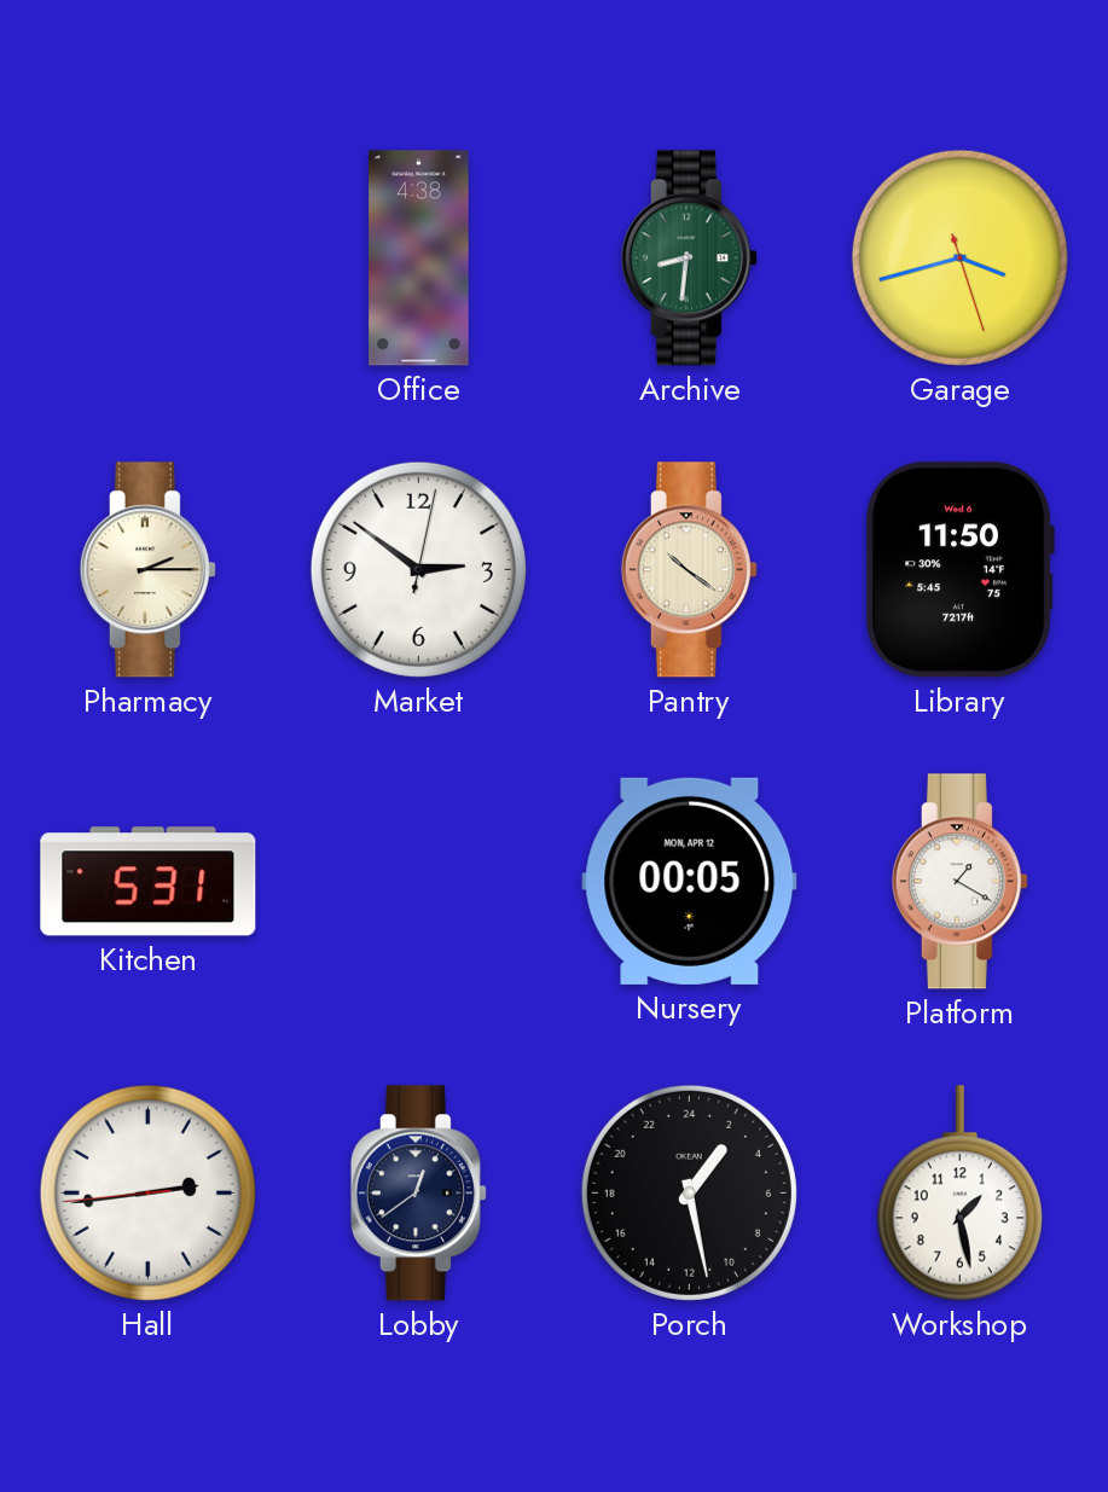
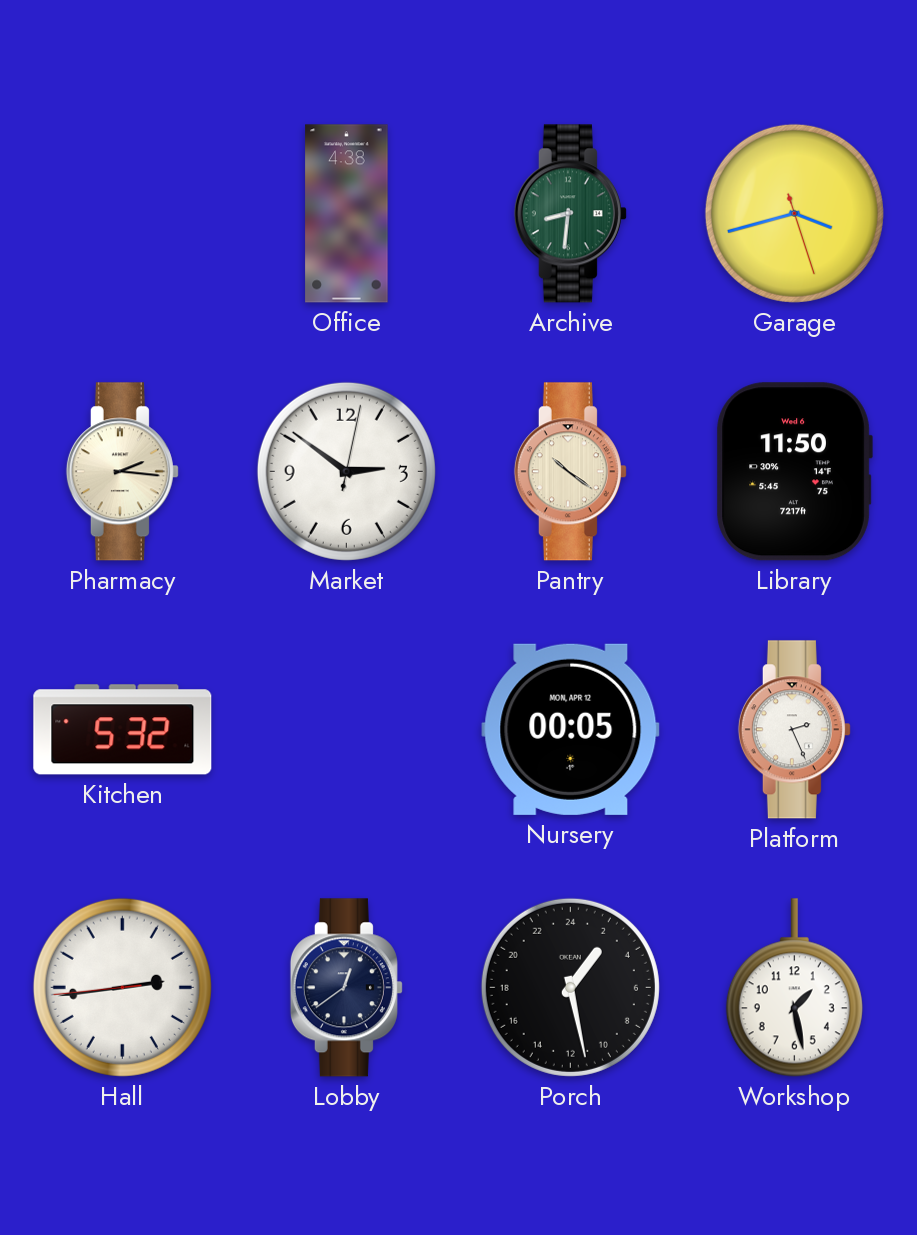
Pharmacy: 2:15 -> 2:16 (122, 472)
Kitchen: 5:31 -> 5:32 (123, 730)
Platform: 1:20 -> 2:26 (794, 730)
